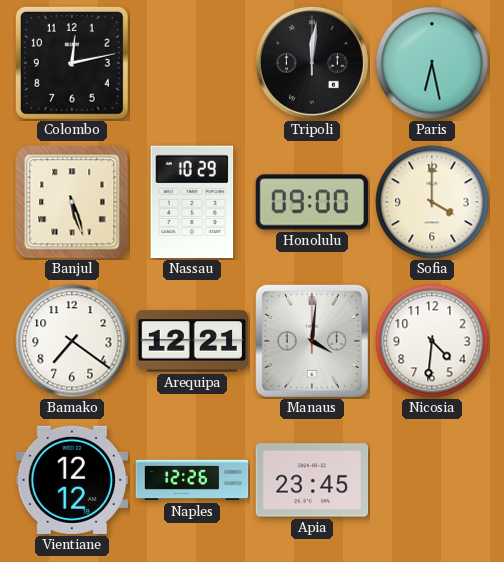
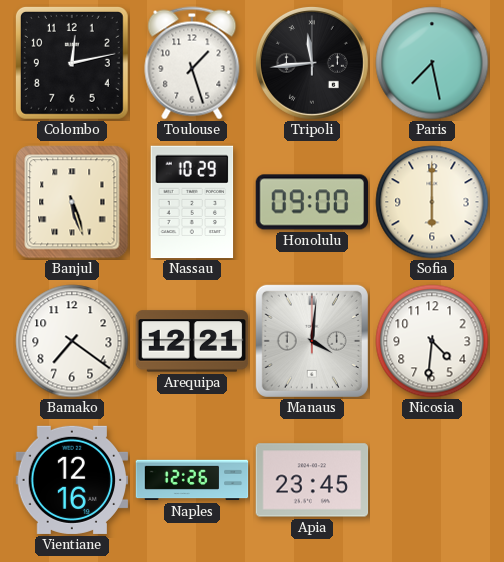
Toulouse: none -> 1:27 (192, 63)
Tripoli: 12:01 -> 11:44 (312, 63)
Paris: 6:28 -> 7:28 (432, 63)
Sofia: 4:00 -> 6:00 (432, 202)
Vientiane: 12:12 -> 12:16 (72, 480)
